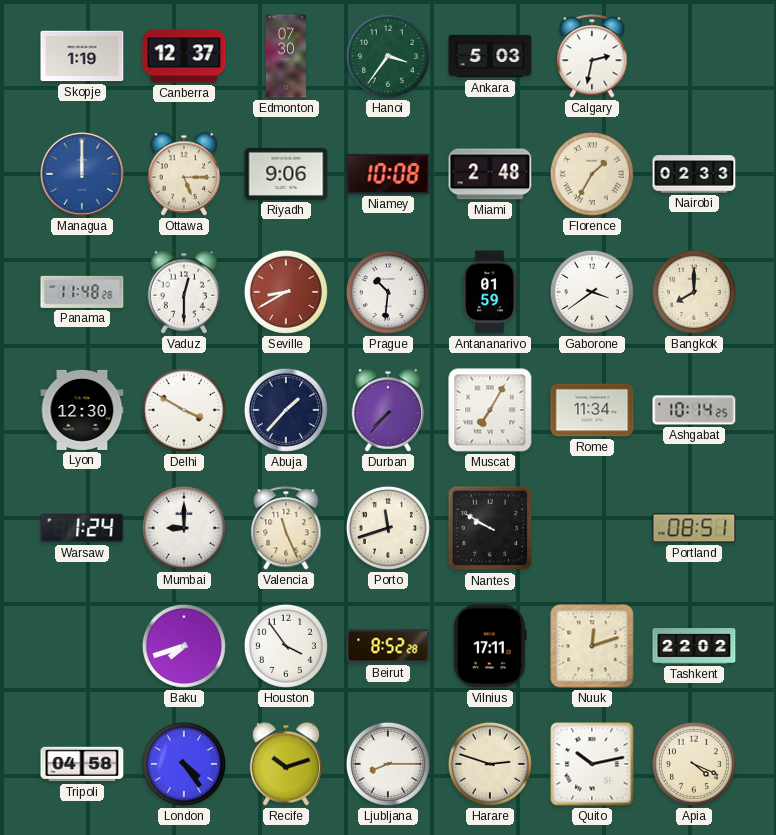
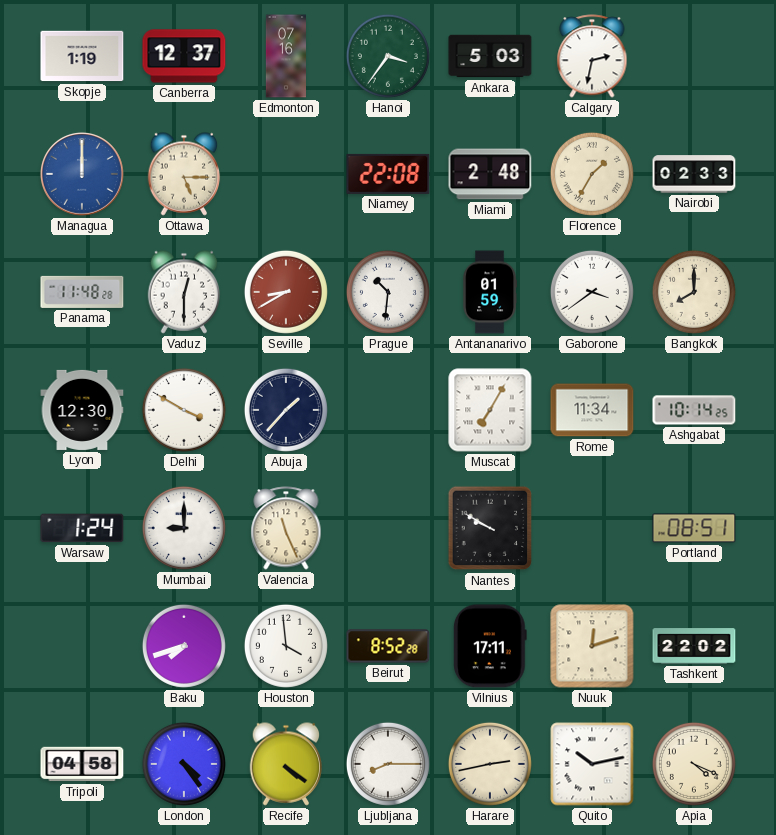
Edmonton: 07:30 -> 07:16 (285, 56)
Riyadh: 9:06 -> none (286, 174)
Niamey: 10:08 -> 22:08 (388, 174)
Durban: 7:37 -> none (388, 410)
Porto: 11:42 -> none (388, 528)
Houston: 3:54 -> 3:59 (286, 646)
Recife: 10:12 -> 4:21 (286, 764)
Harare: 2:48 -> 2:43 (490, 764)
